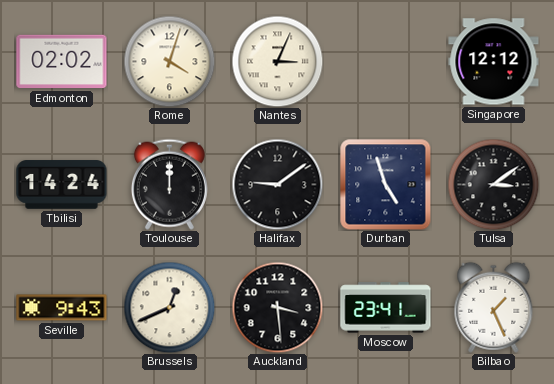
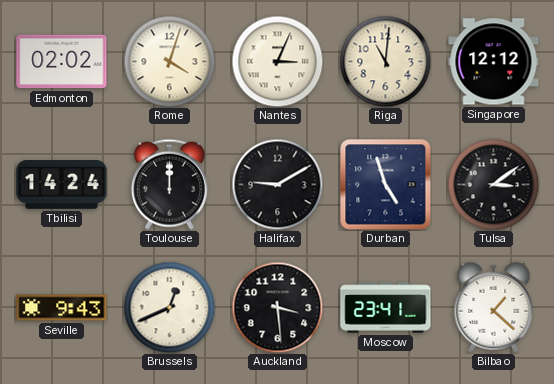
Riga: none -> 11:01 (385, 61)
Halifax: 9:09 -> 9:10 (277, 184)
Bilbao: 1:26 -> 1:22 (494, 307)
